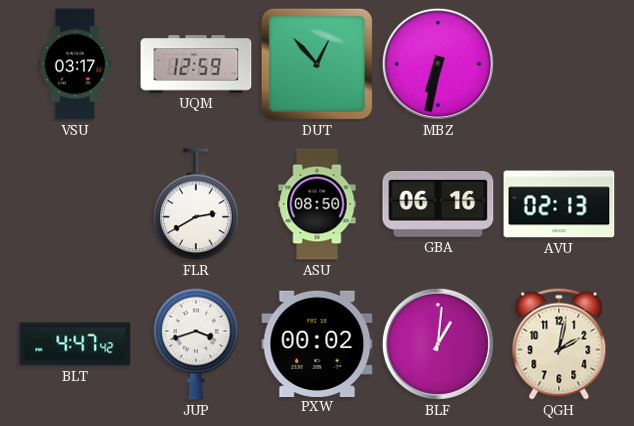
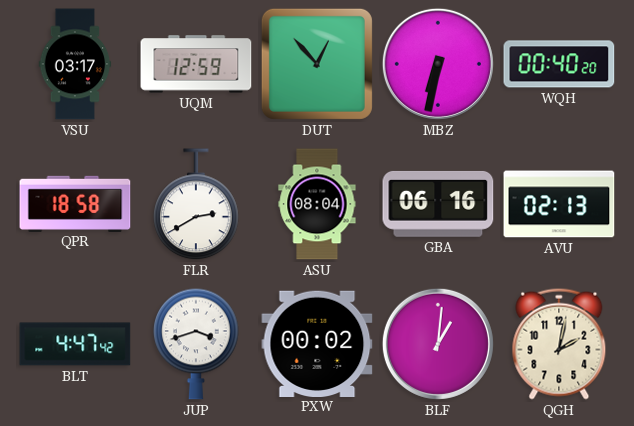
WQH: none -> 00:40 (559, 64)
QPR: none -> 18:58 (75, 203)
ASU: 08:50 -> 08:04 (317, 204)
